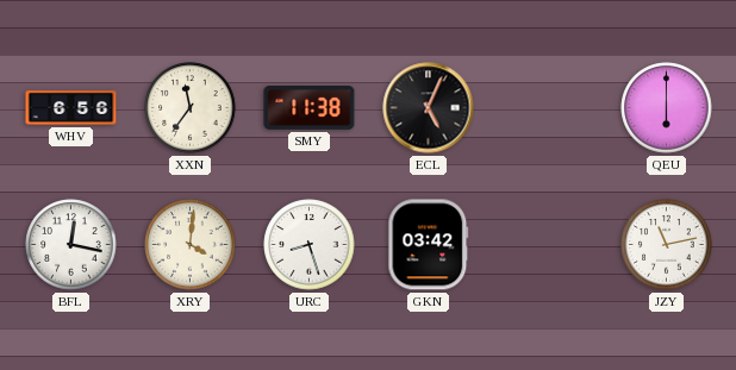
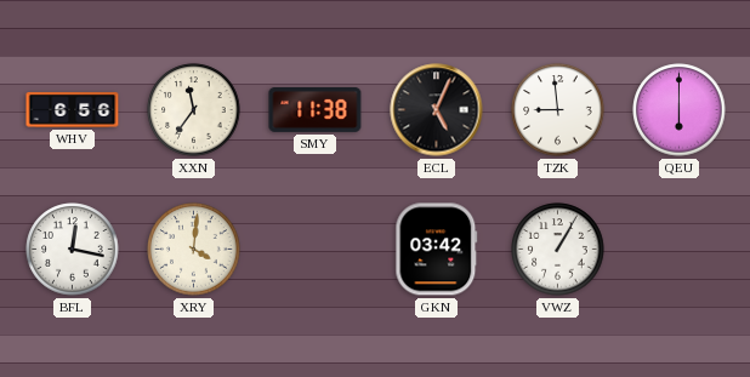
TZK: none -> 8:59 (558, 110)
URC: 8:27 -> none (310, 245)
VWZ: none -> 1:05 (558, 250)
JZY: 11:13 -> none (667, 245)
